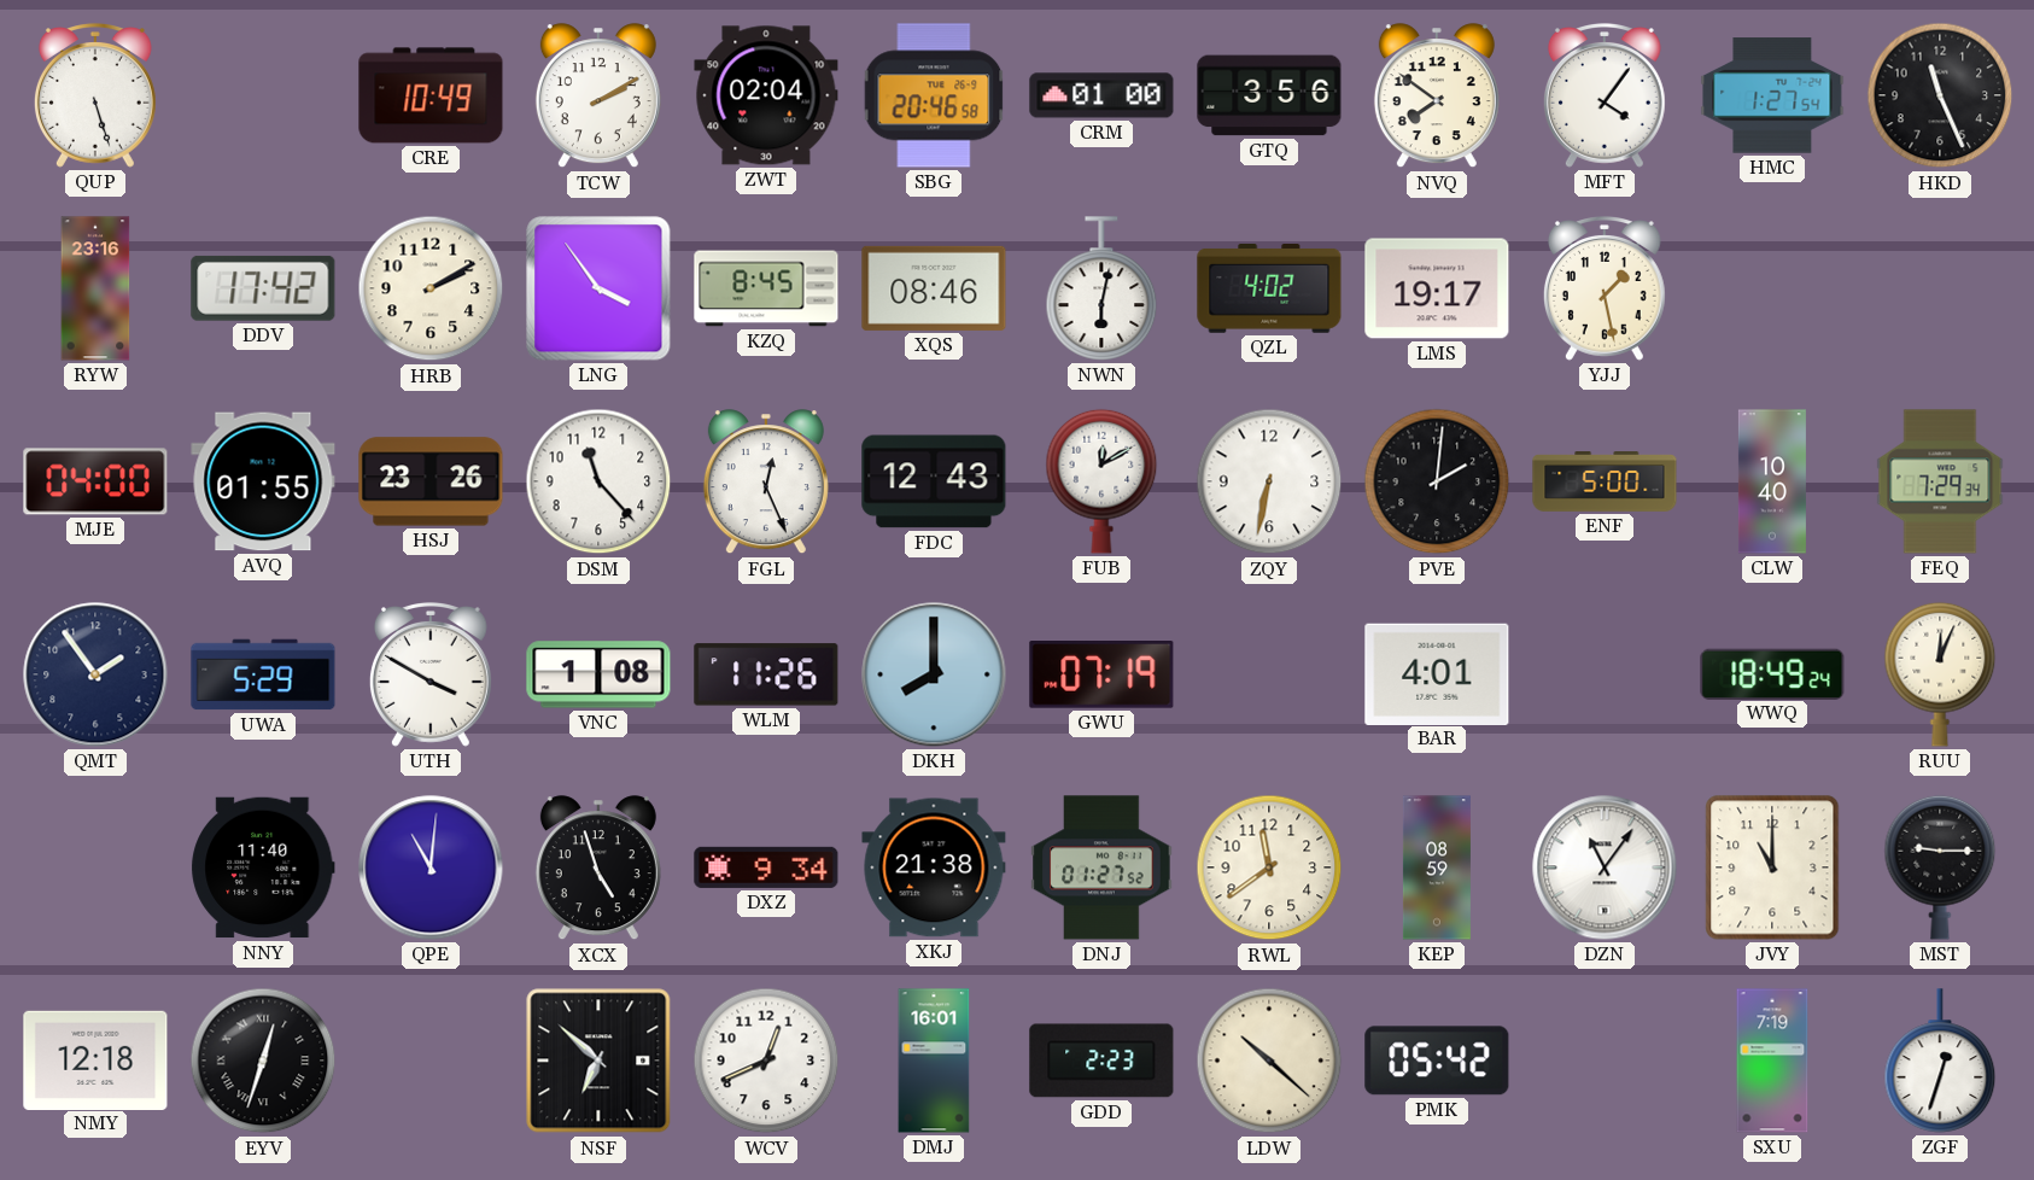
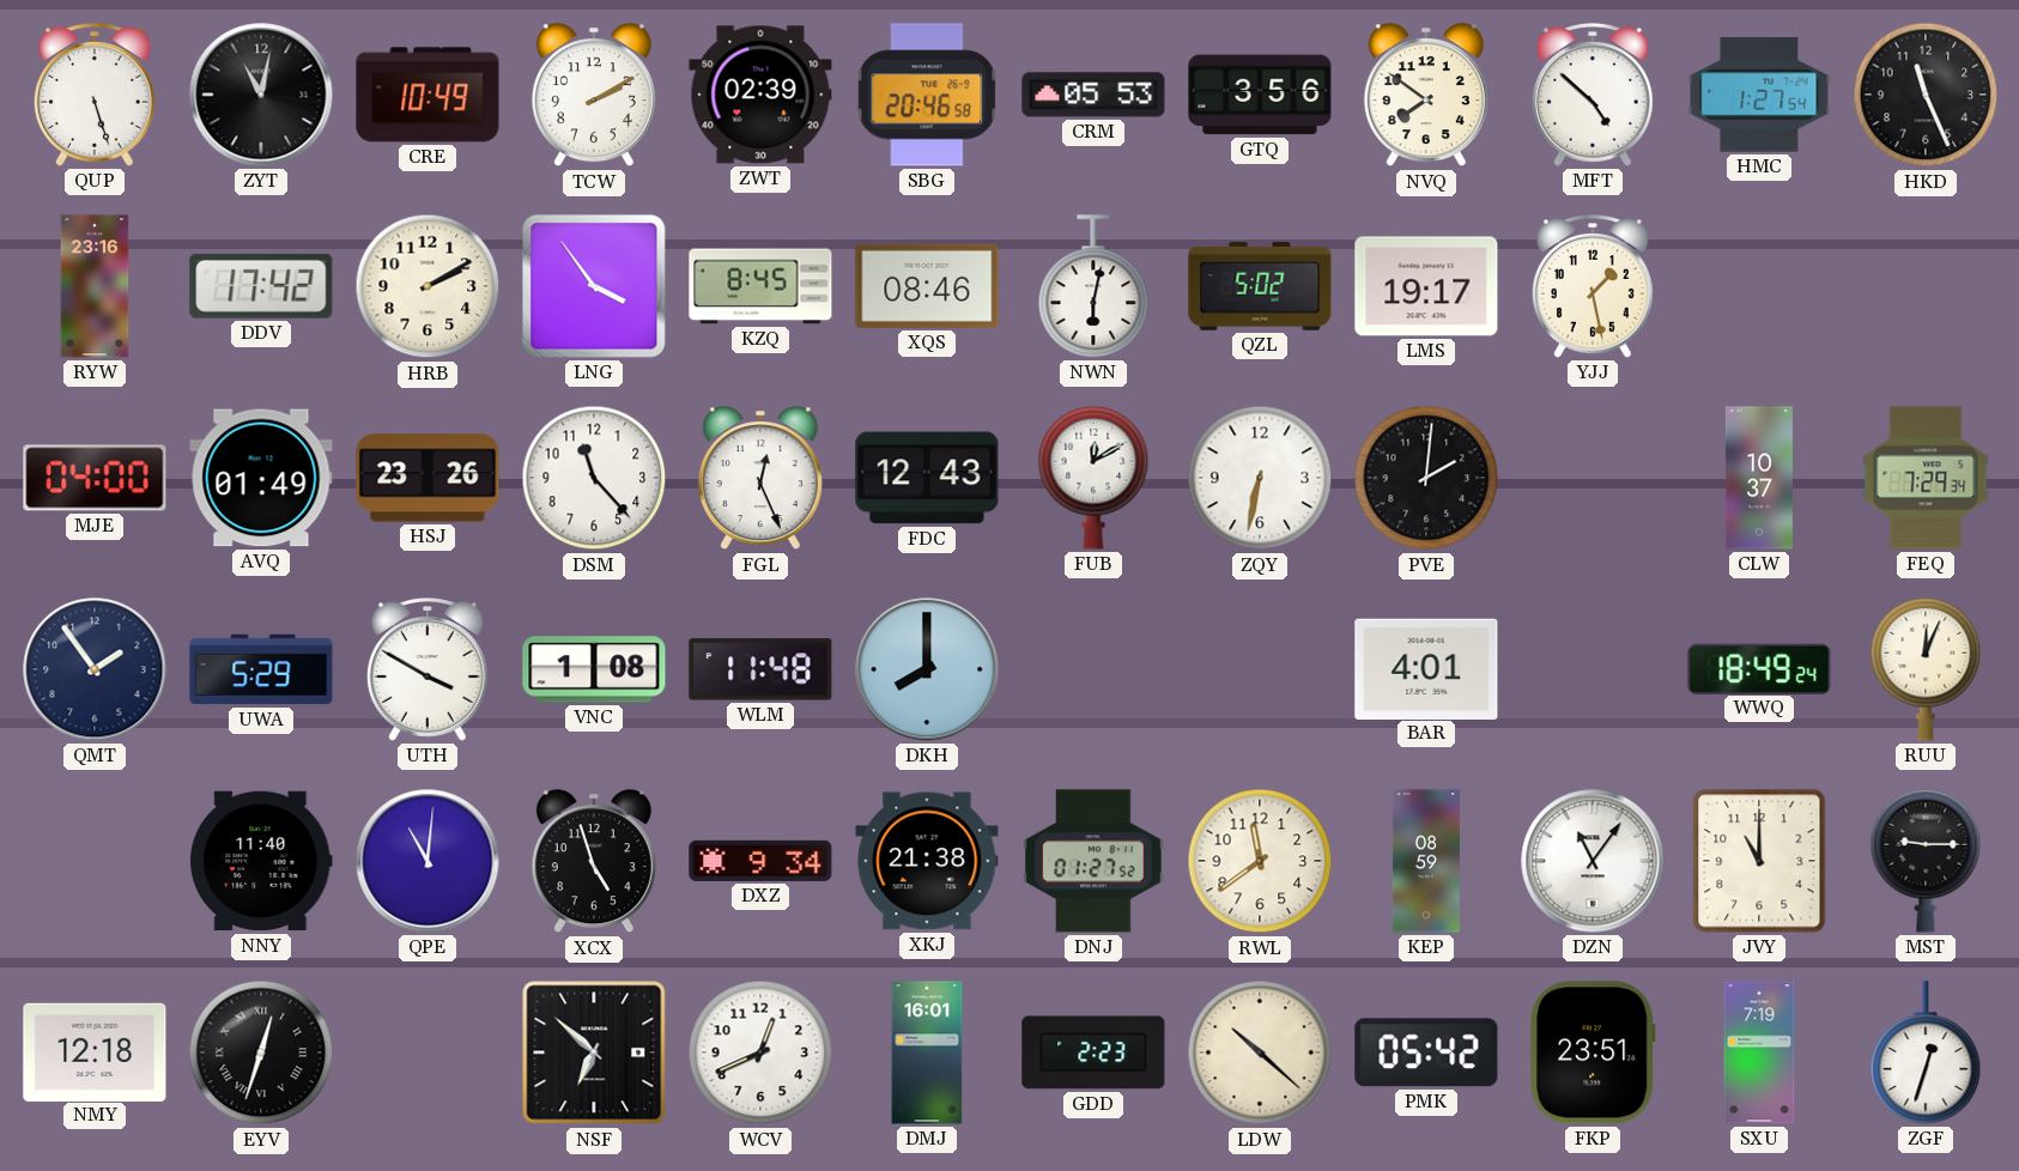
ZYT: none -> 11:02 (261, 95)
ZWT: 02:04 -> 02:39 (760, 95)
CRM: 01:00 -> 05:53 (1093, 95)
MFT: 4:06 -> 4:52 (1593, 96)
QZL: 4:02 -> 5:02 (1260, 287)
AVQ: 01:55 -> 01:49 (261, 478)
ENF: 5:00 -> none (1605, 481)
CLW: 10:40 -> 10:37 (1759, 478)
WLM: 11:26 -> 11:48 (760, 669)
GWU: 07:19 -> none (1101, 676)
FKP: none -> 23:51 (1593, 1052)
